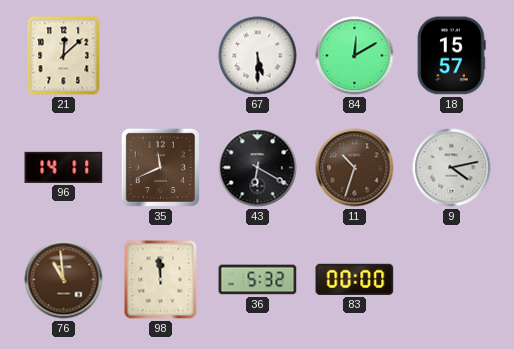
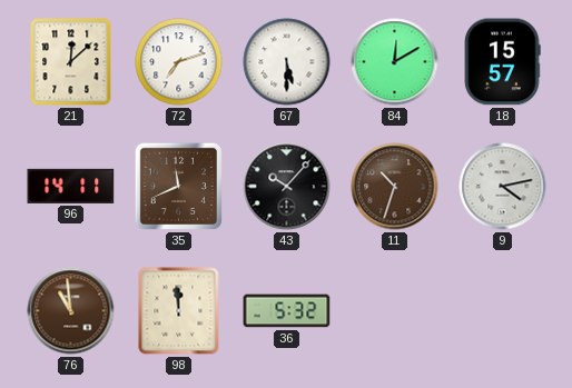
72: none -> 7:12 (179, 62)
43: 6:20 -> 10:07 (287, 187)
83: 00:00 -> none (355, 279)
